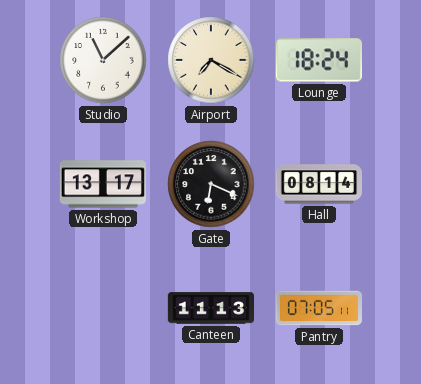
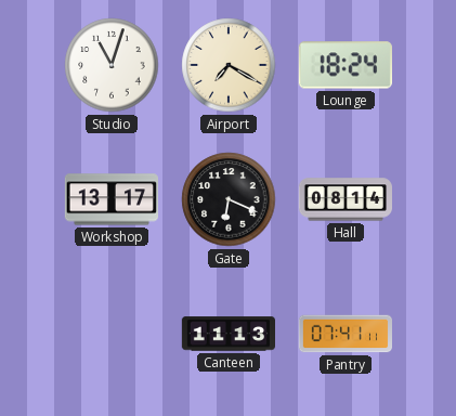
Studio: 11:08 -> 11:03 (112, 65)
Pantry: 07:05 -> 07:41 (344, 334)
